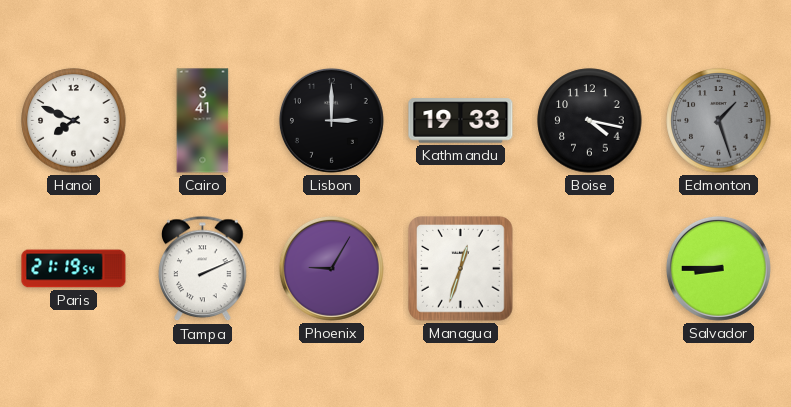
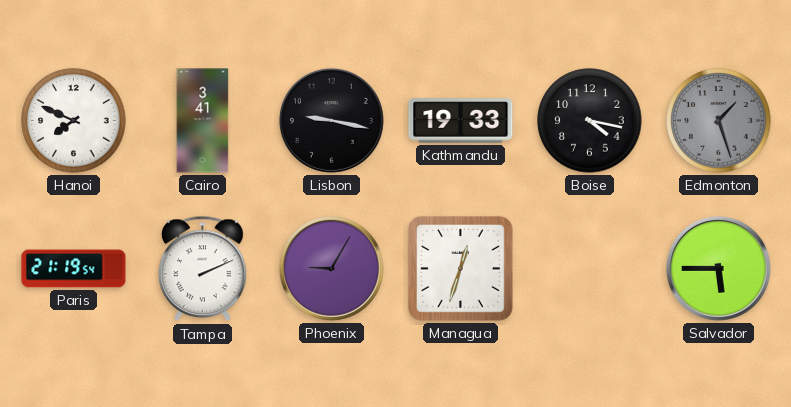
Lisbon: 3:00 -> 9:17 (331, 120)
Salvador: 8:45 -> 5:45 (718, 268)
